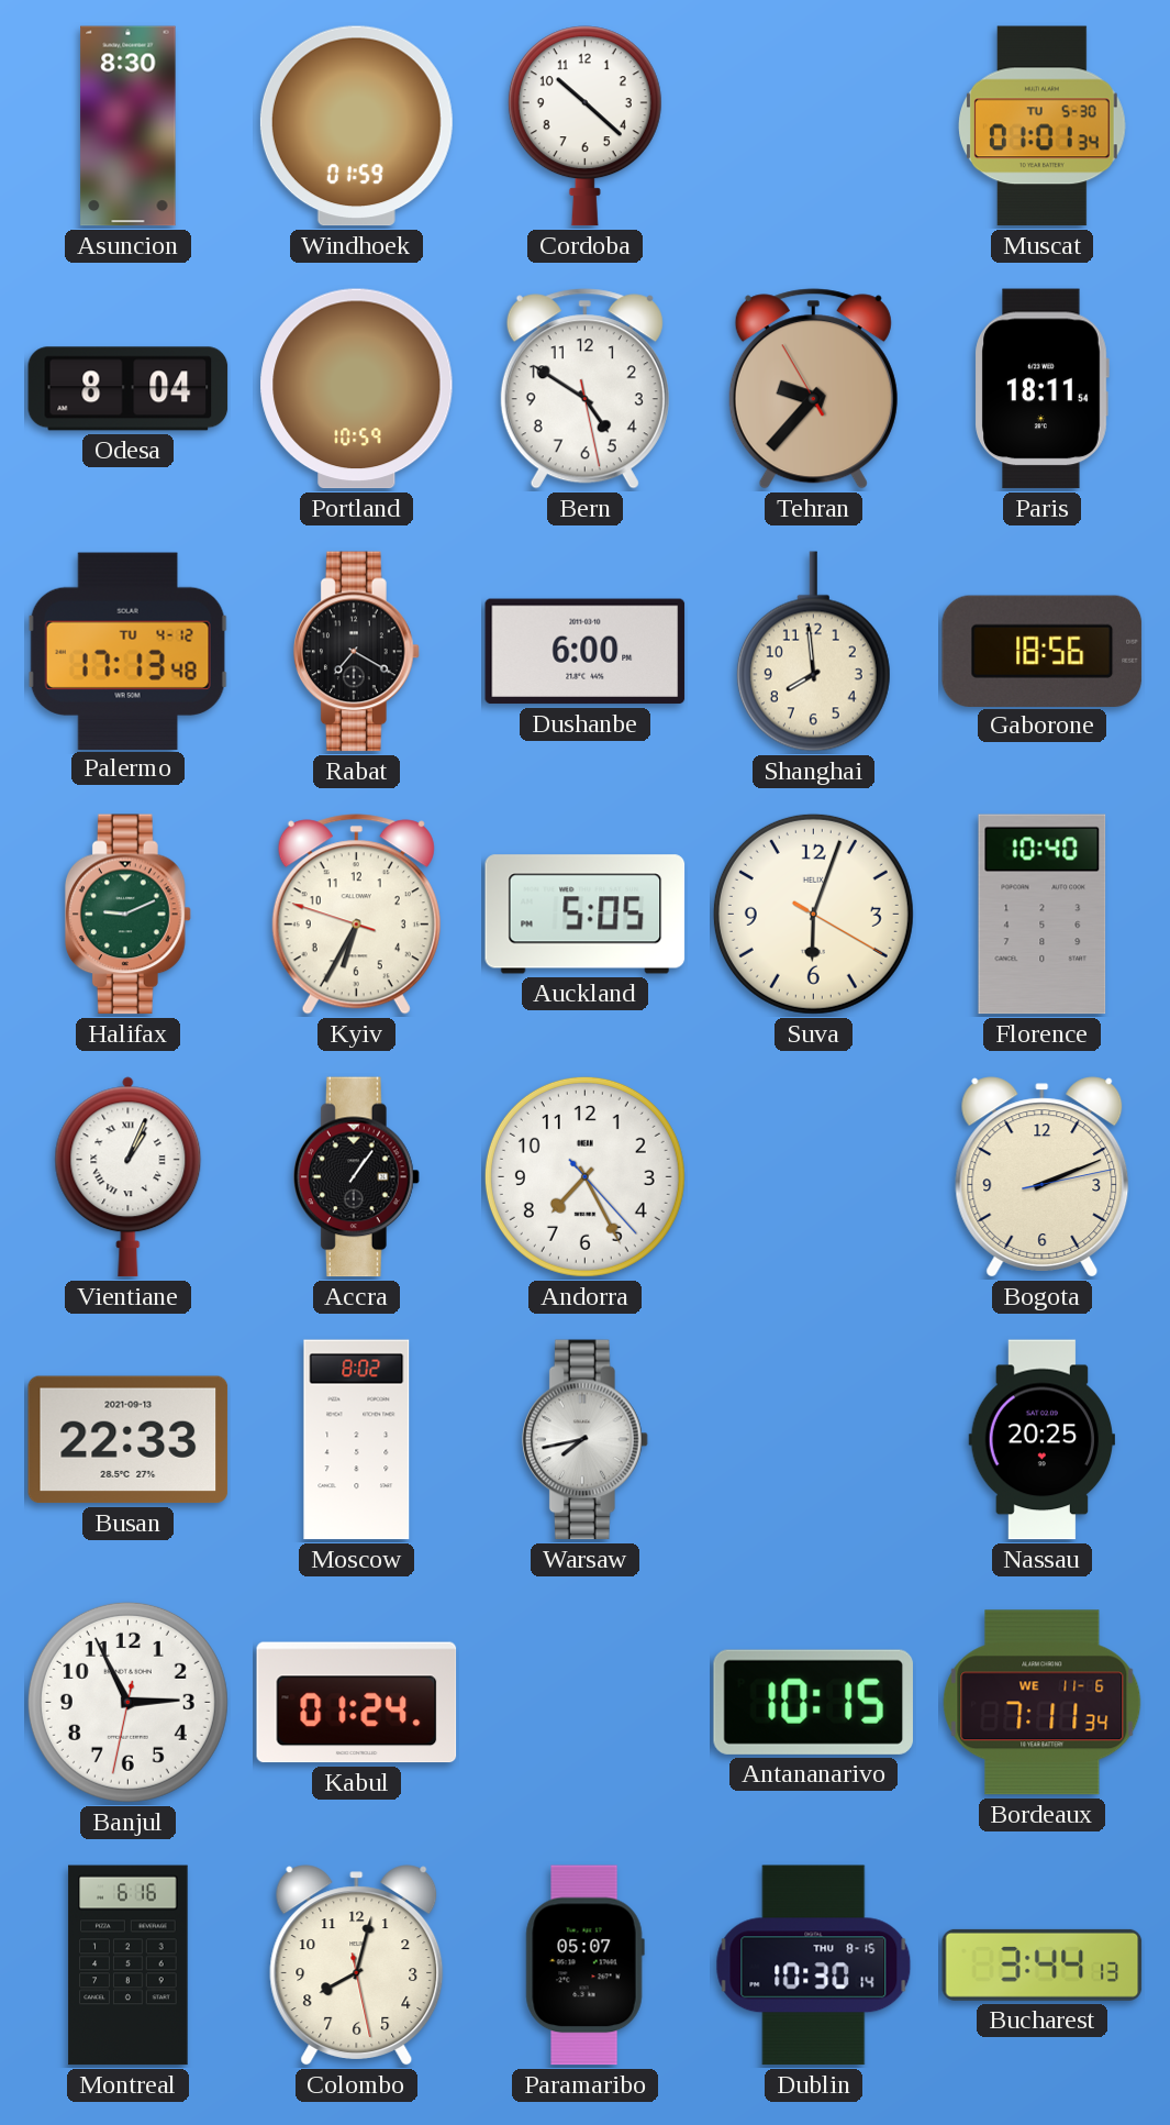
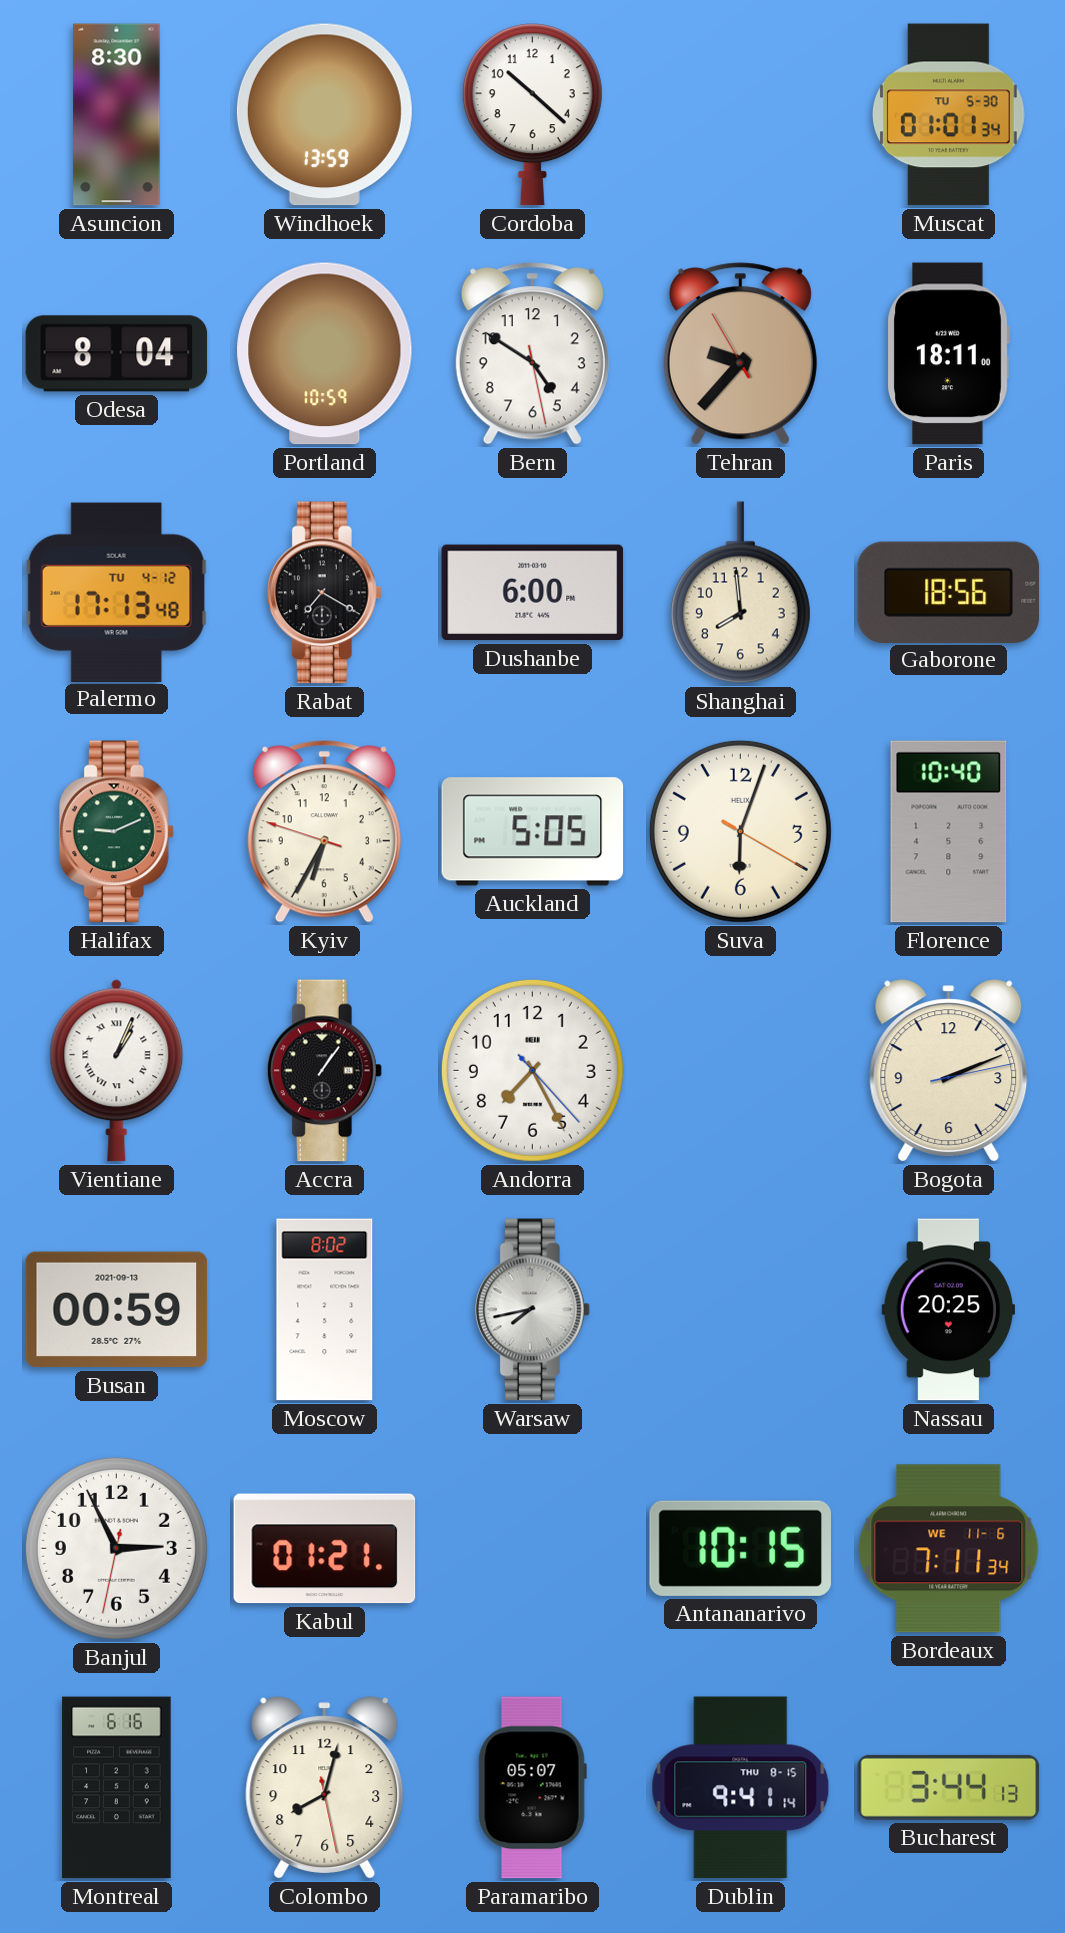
Windhoek: 01:59 -> 13:59 (324, 115)
Paris: 18:11:54 -> 18:11:00 (948, 354)
Busan: 22:33 -> 00:59 (117, 1310)
Kabul: 01:24 -> 01:21 (325, 1549)
Dublin: 10:30 -> 9:41 (741, 1788)
